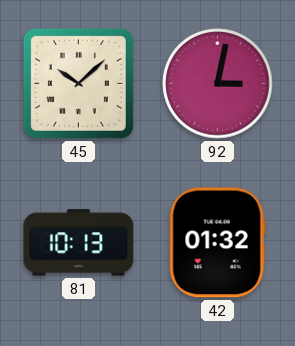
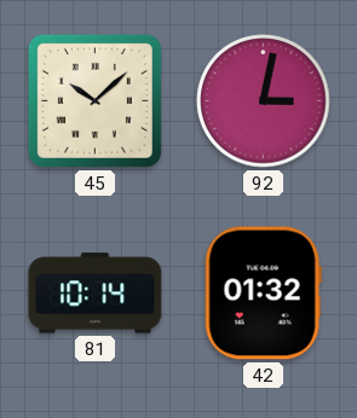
81: 10:13 -> 10:14 (96, 294)
